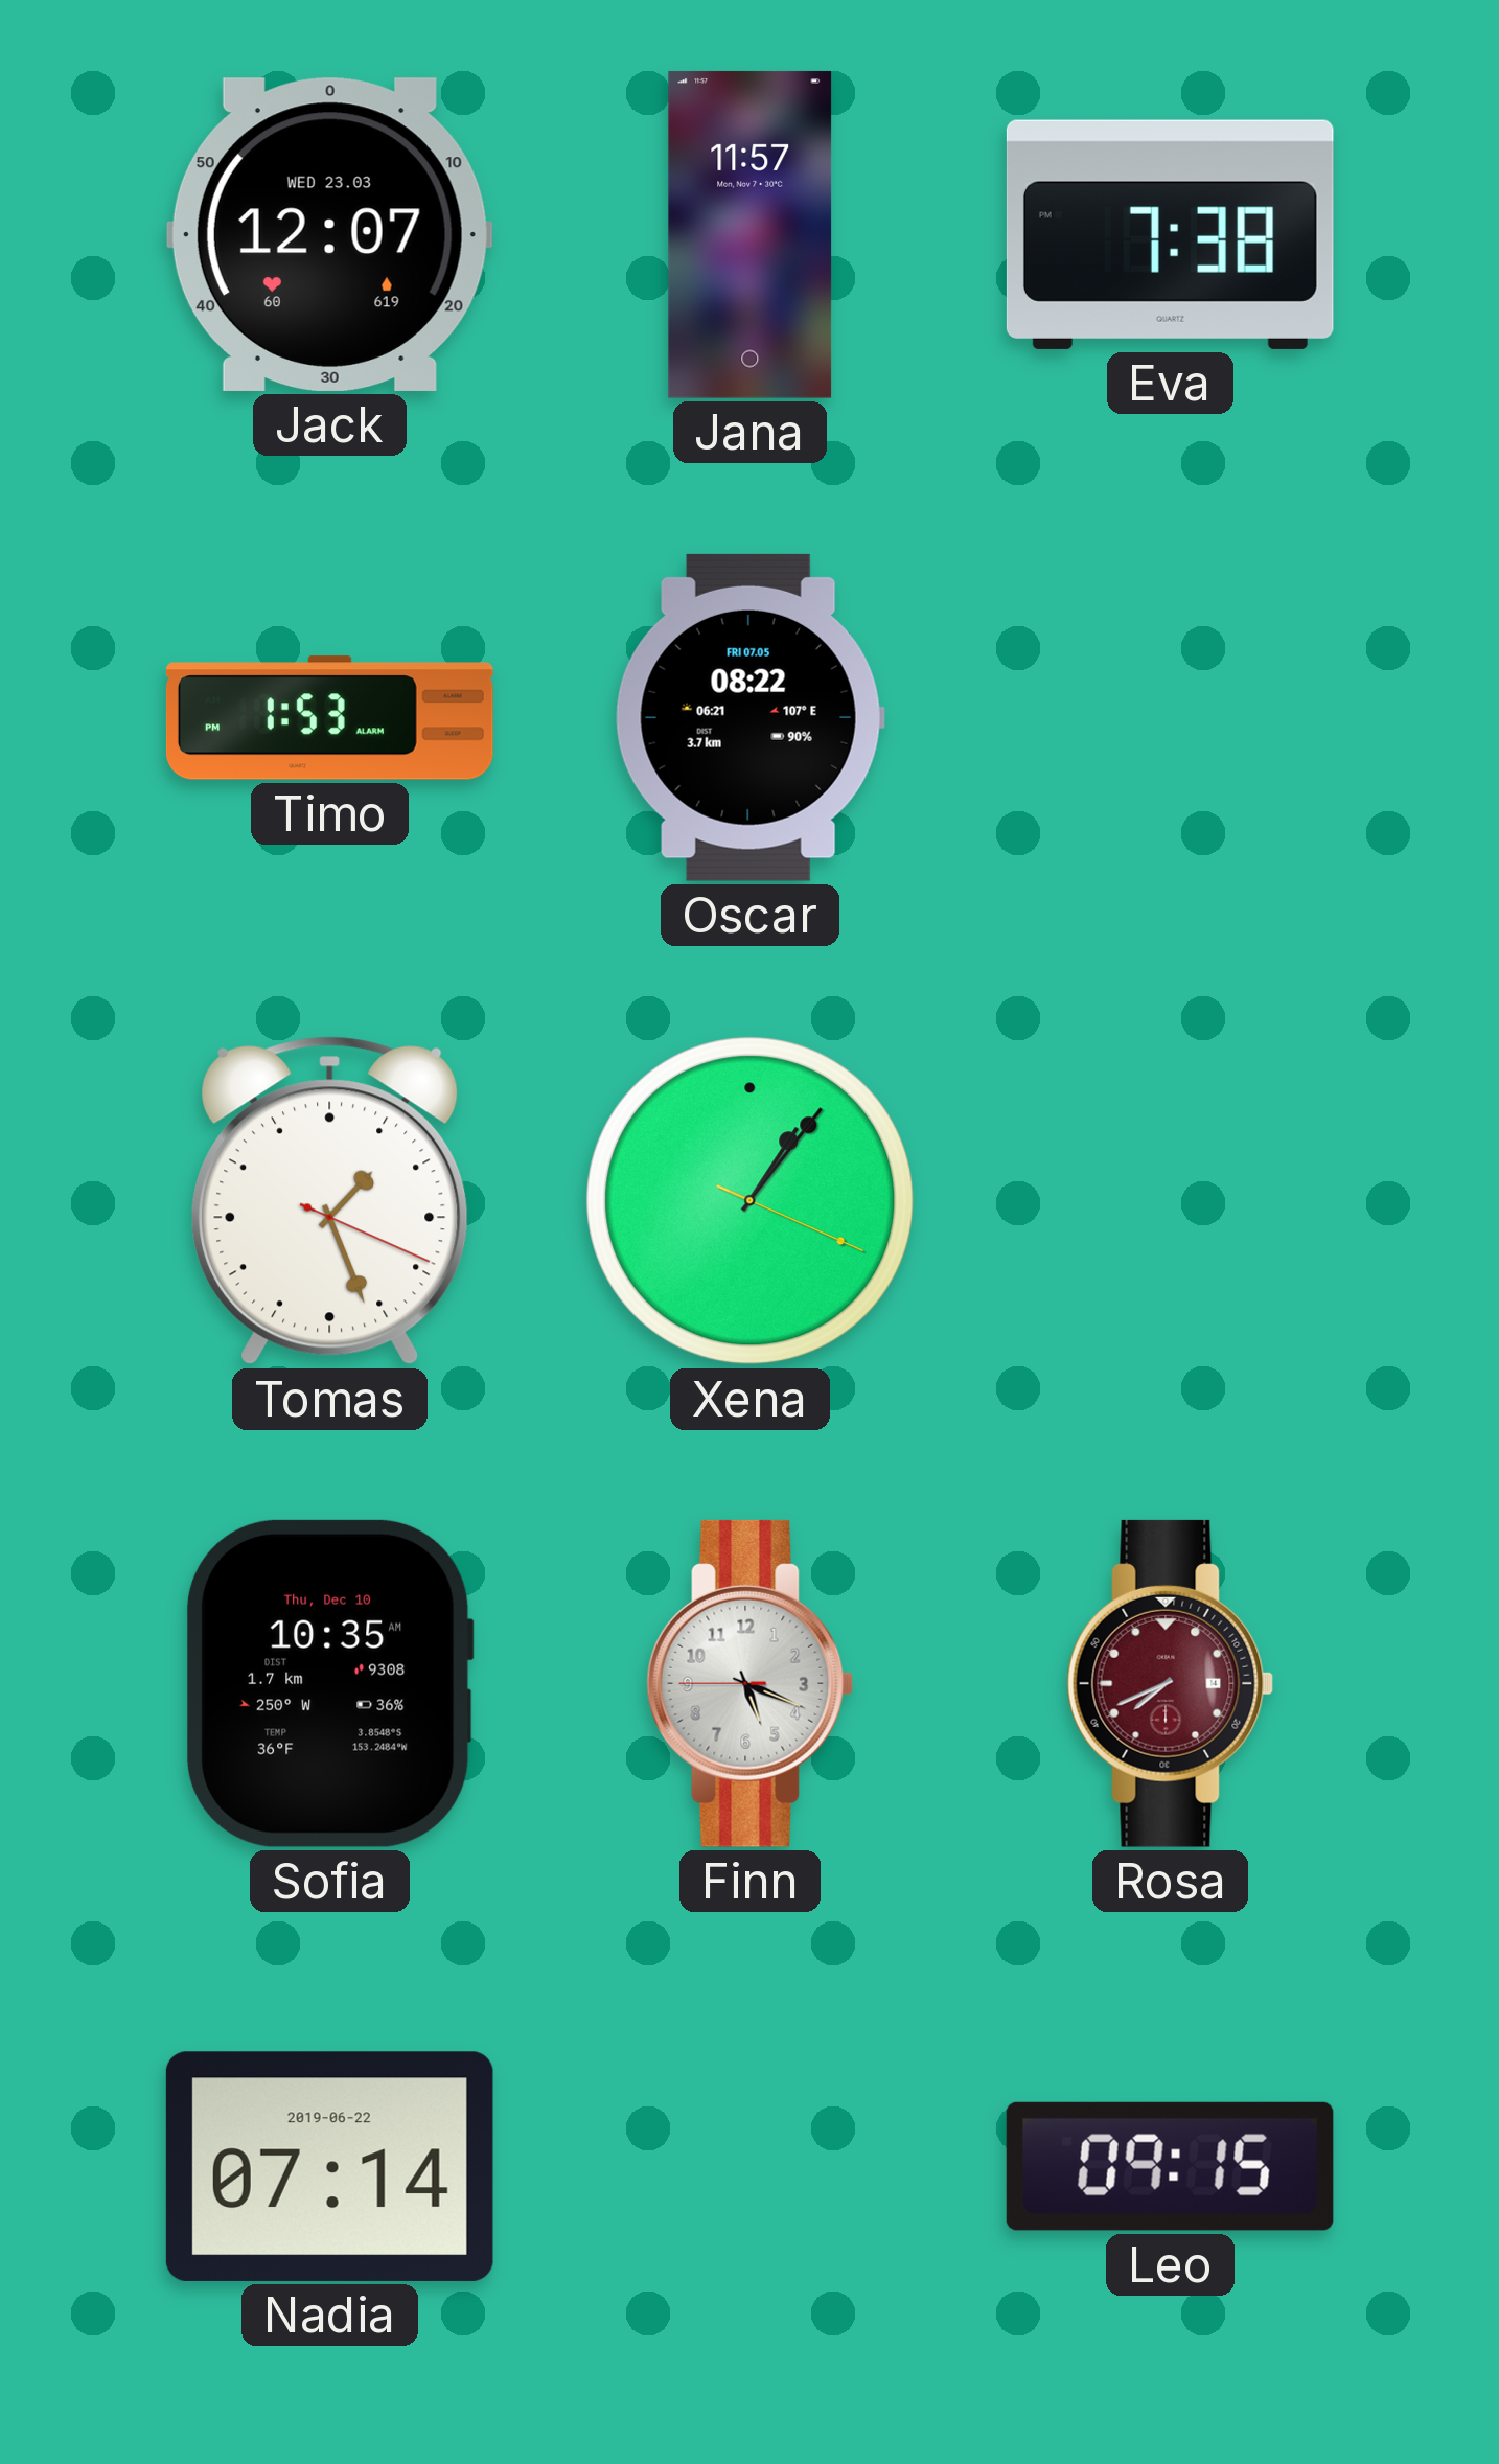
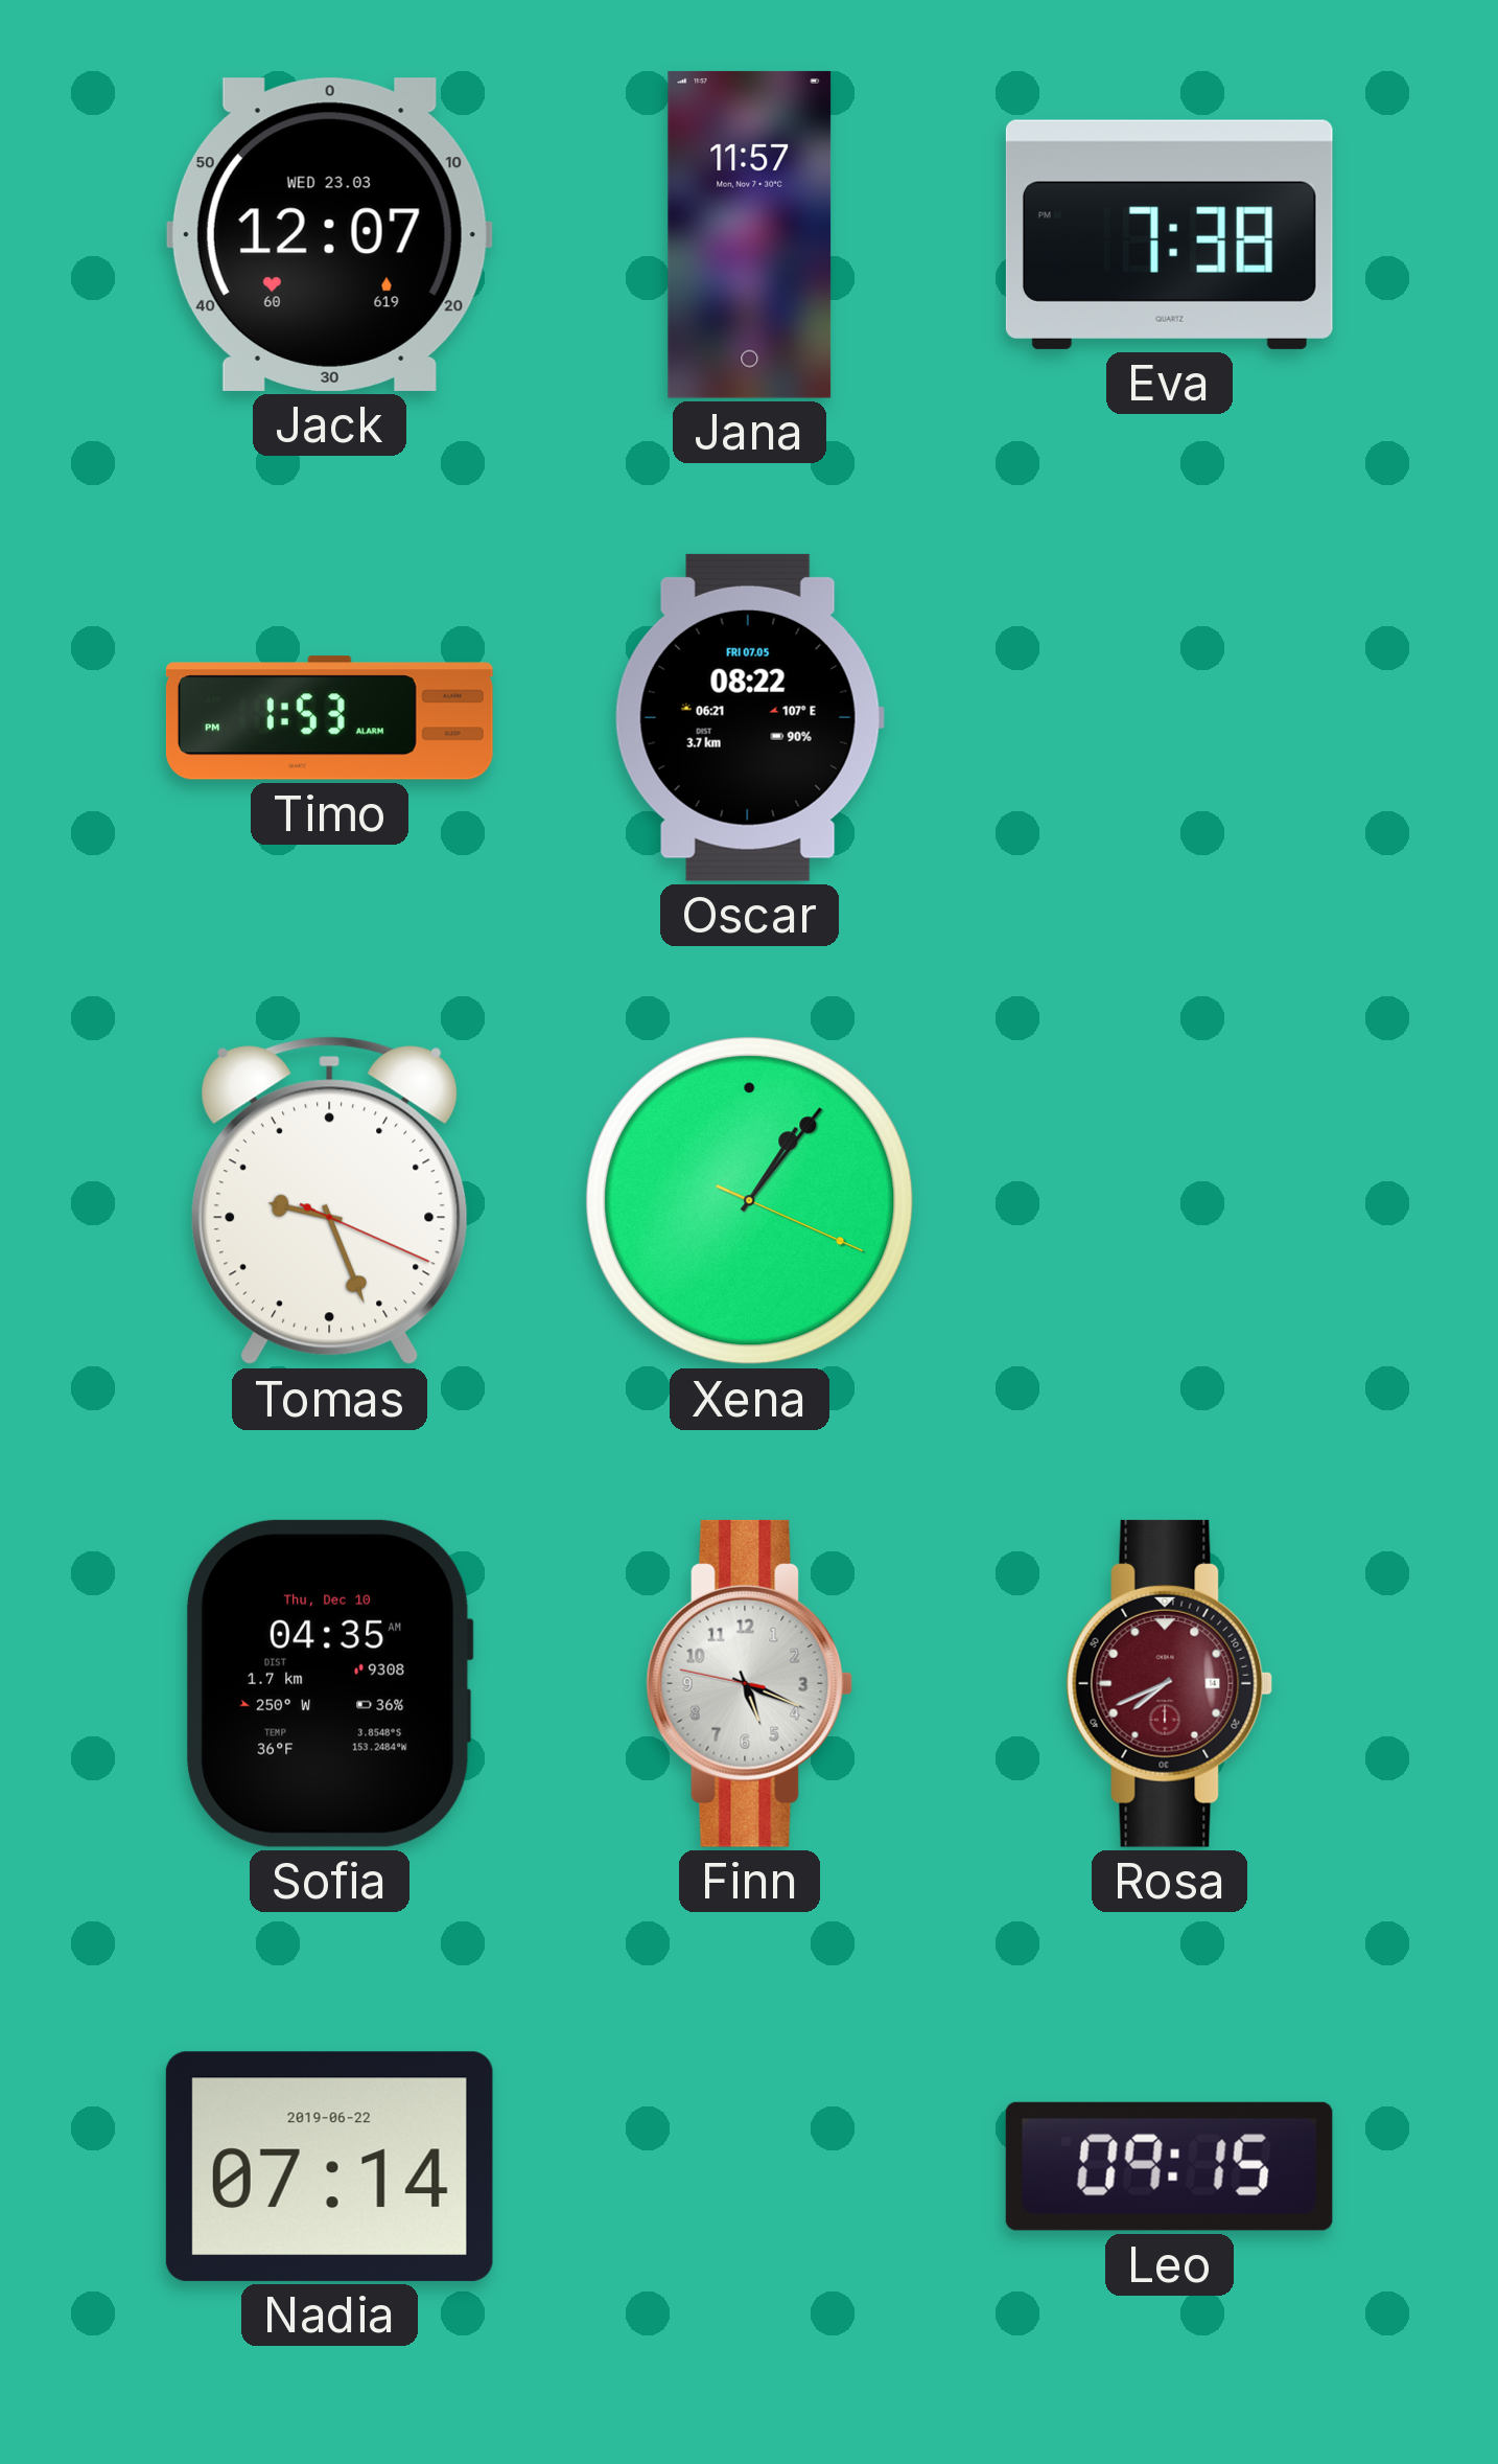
Tomas: 1:26 -> 9:26 (330, 1201)
Sofia: 10:35 -> 04:35 (329, 1683)
Finn: 5:18:45 -> 5:18:47 (750, 1683)
